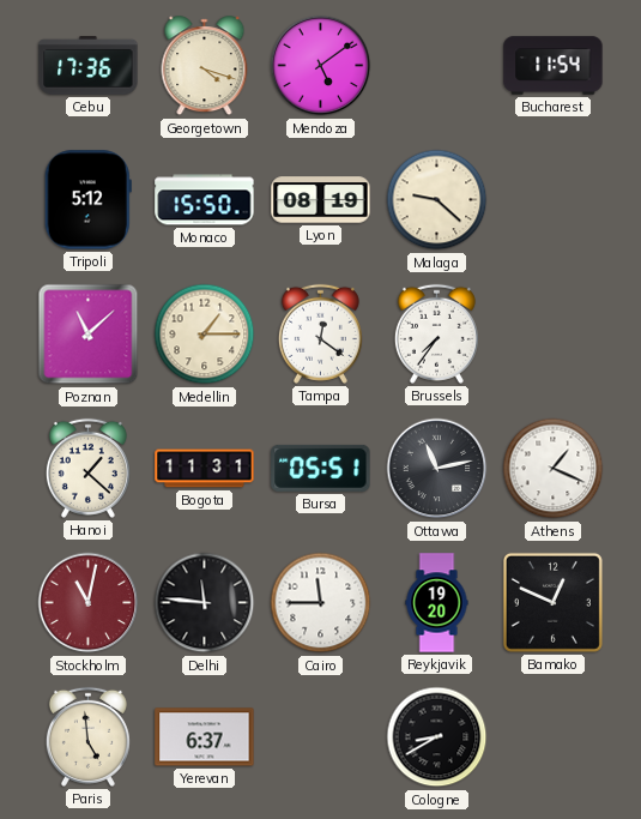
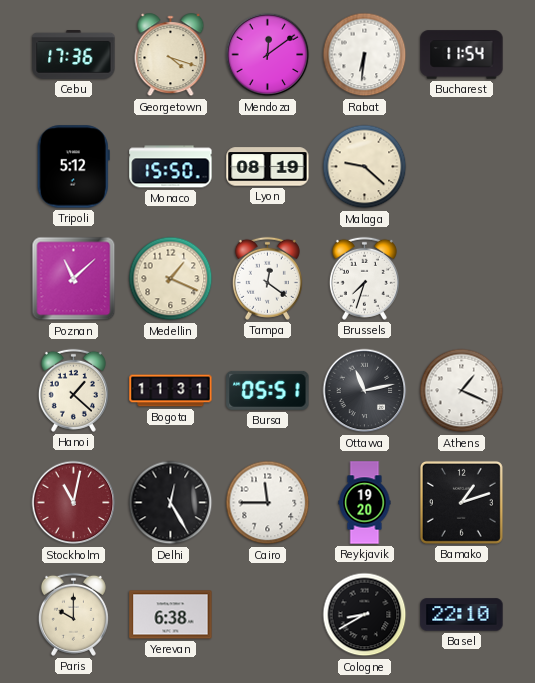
Mendoza: 5:09 -> 12:09 (268, 55)
Rabat: none -> 6:31 (365, 55)
Medellin: 1:15 -> 1:19 (171, 279)
Brussels: 7:36 -> 7:33 (364, 278)
Delhi: 11:46 -> 12:25 (171, 503)
Bamako: 12:49 -> 1:12 (461, 502)
Paris: 4:59 -> 10:00 (73, 614)
Yerevan: 6:37 -> 6:38 (171, 615)
Basel: none -> 22:10 (462, 615)
